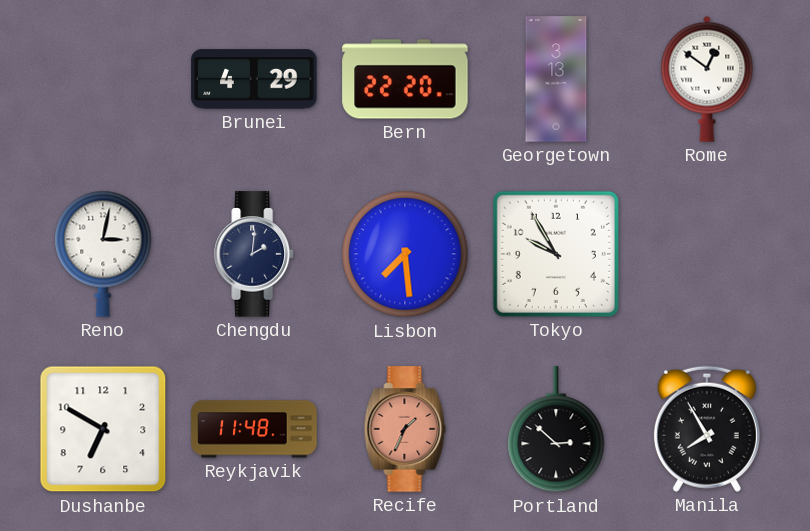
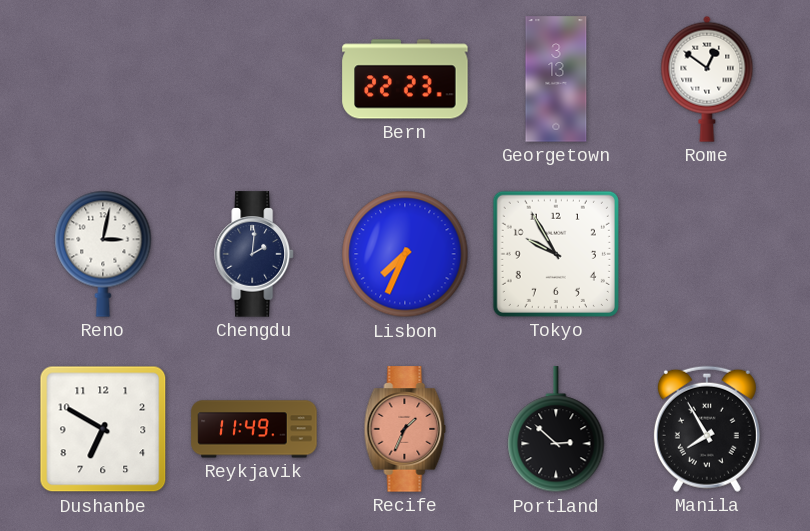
Brunei: 4:29 -> none (254, 79)
Bern: 22:20 -> 22:23 (405, 79)
Lisbon: 7:29 -> 7:34 (405, 254)
Reykjavik: 11:48 -> 11:49 (254, 429)
